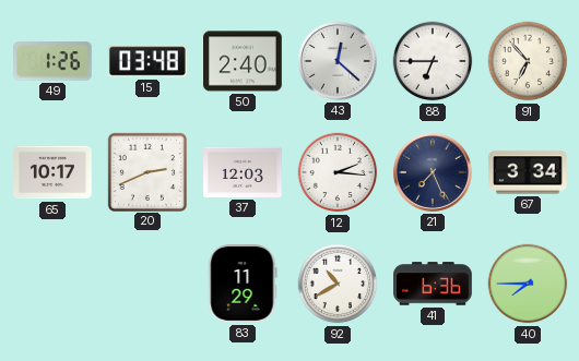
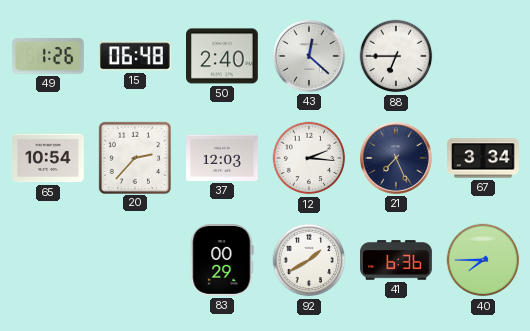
15: 03:48 -> 06:48 (136, 56)
91: 6:53 -> none (528, 61)
65: 10:17 -> 10:54 (49, 158)
20: 2:41 -> 2:37 (134, 157)
83: 11:29 -> 00:29 (222, 261)
92: 10:40 -> 1:40 (309, 260)
